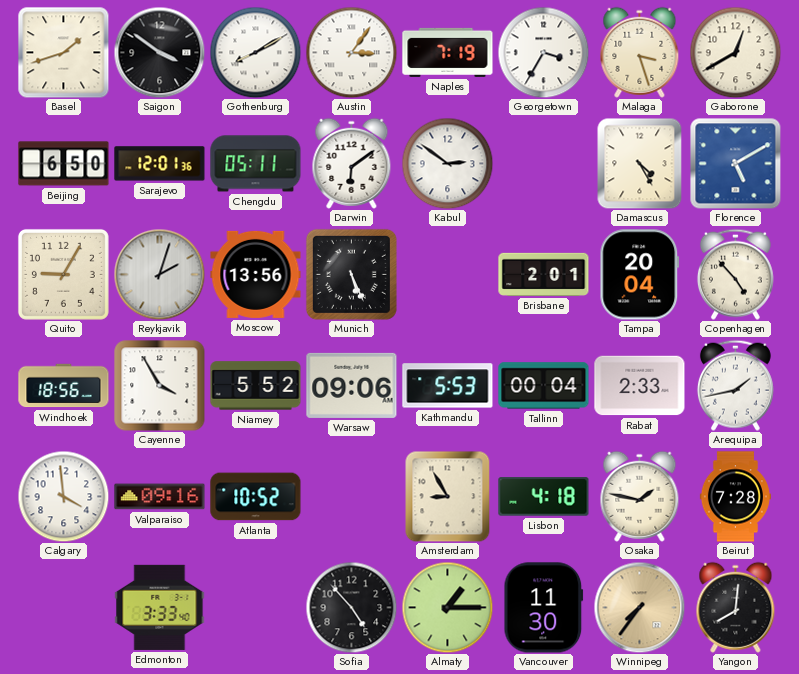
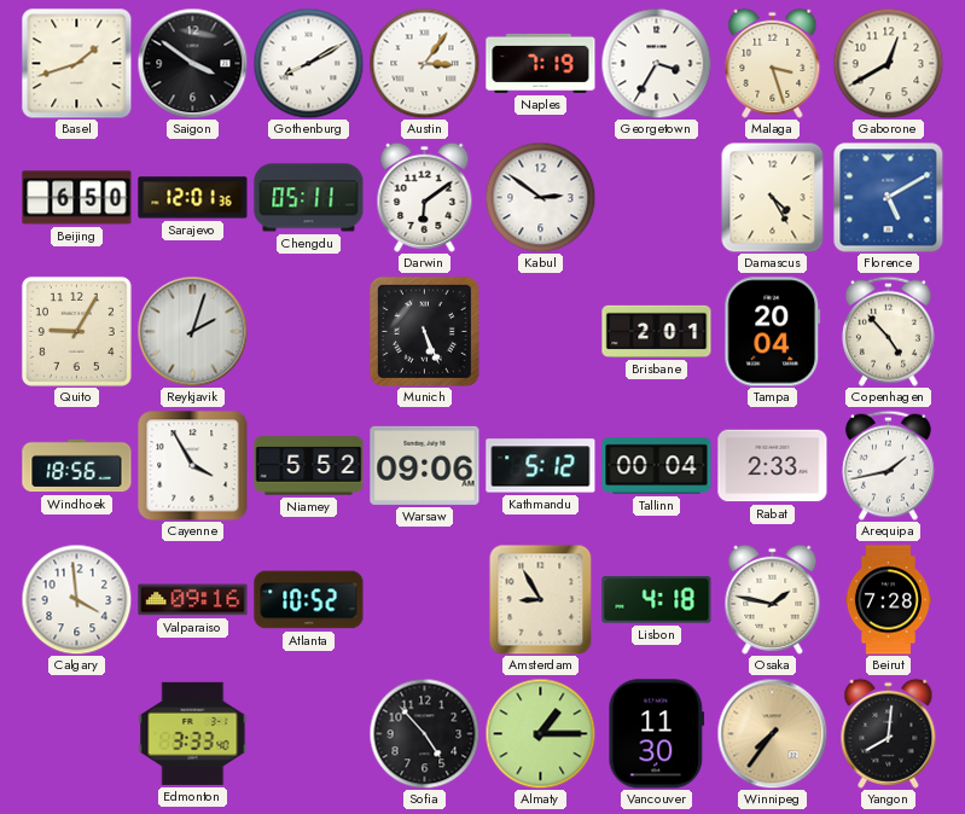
Moscow: 13:56 -> none (256, 274)
Kathmandu: 5:53 -> 5:12 (541, 466)
